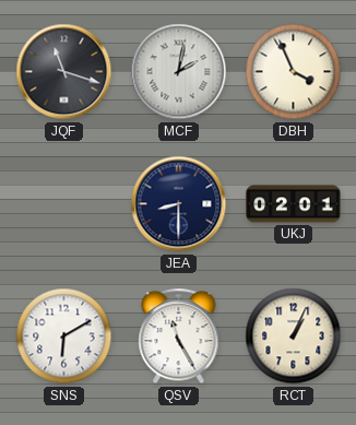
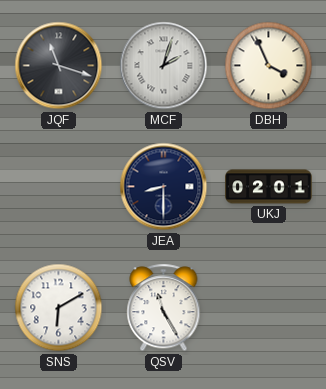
MCF: 2:02 -> 2:03 (164, 66)
RCT: 1:04 -> none (294, 337)
